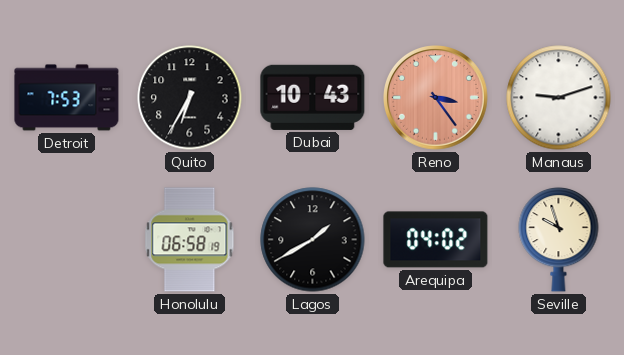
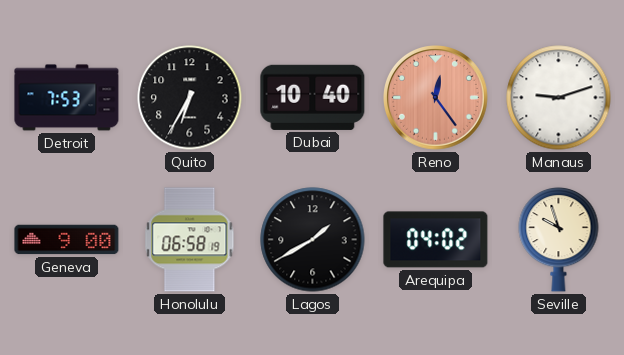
Dubai: 10:43 -> 10:40 (313, 97)
Reno: 3:24 -> 12:24 (436, 98)
Geneva: none -> 9:00 (67, 240)
